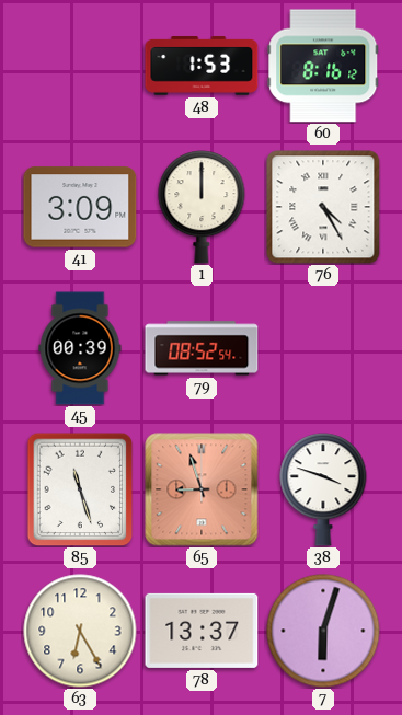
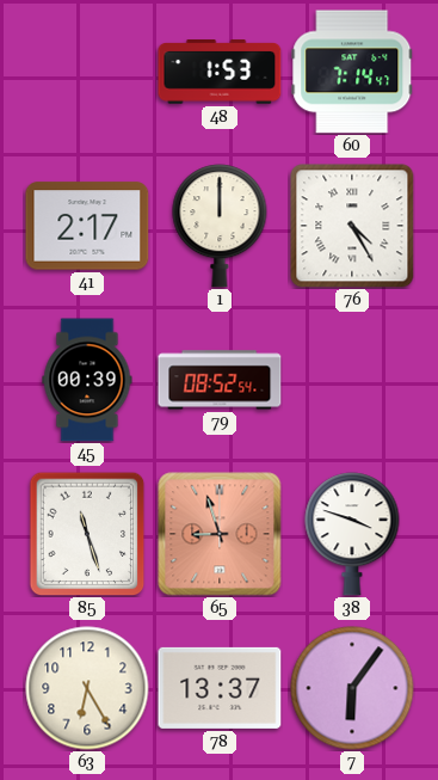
60: 8:16 -> 7:14 (352, 72)
41: 3:09 -> 2:17 (87, 226)
7: 6:03 -> 6:06 (352, 688)
